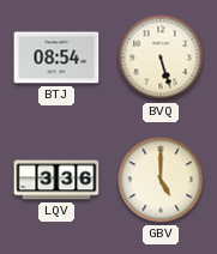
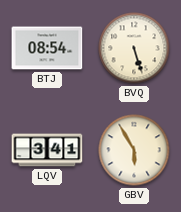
LQV: 3:36 -> 3:41 (47, 150)
GBV: 5:00 -> 5:55 (134, 150)
